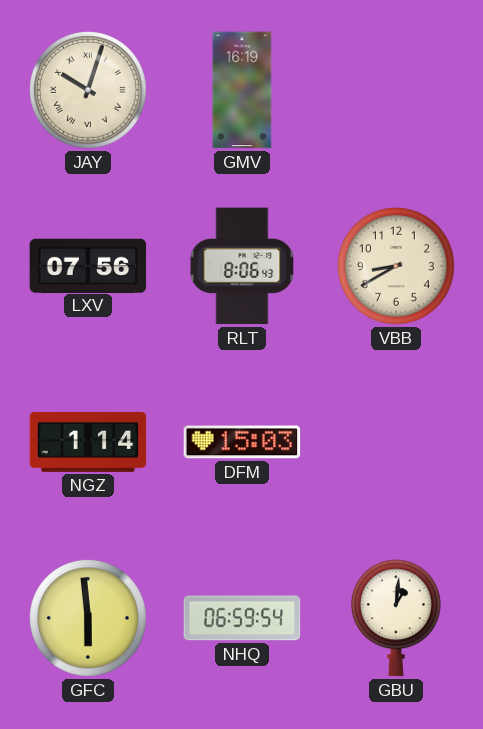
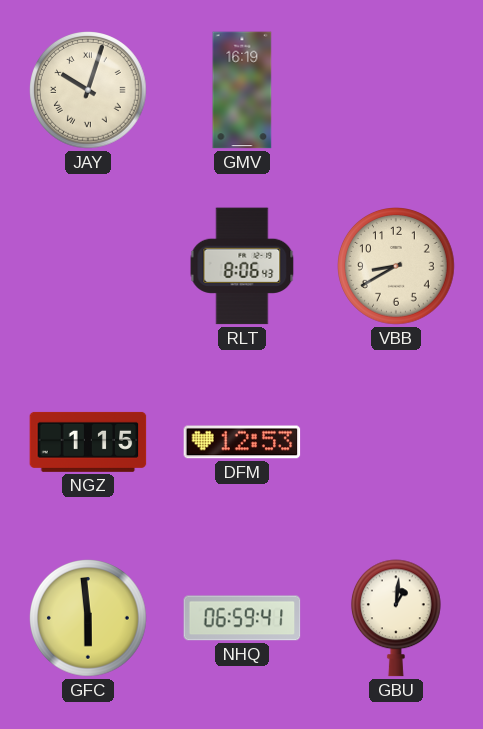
LXV: 07:56 -> none (88, 265)
NGZ: 1:14 -> 1:15 (88, 442)
DFM: 15:03 -> 12:53 (242, 442)
NHQ: 06:59:54 -> 06:59:41 (242, 618)
